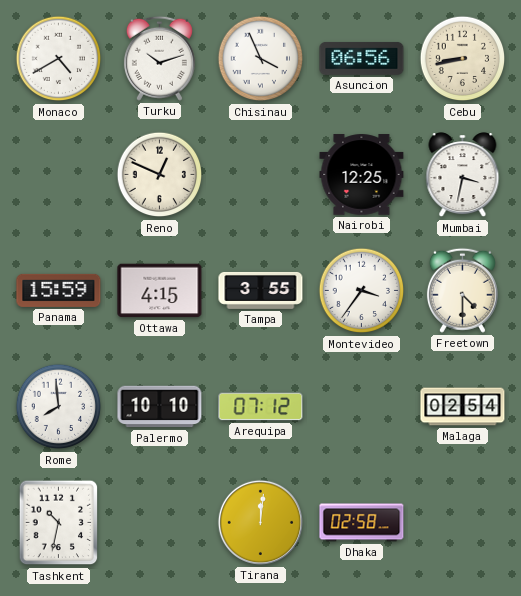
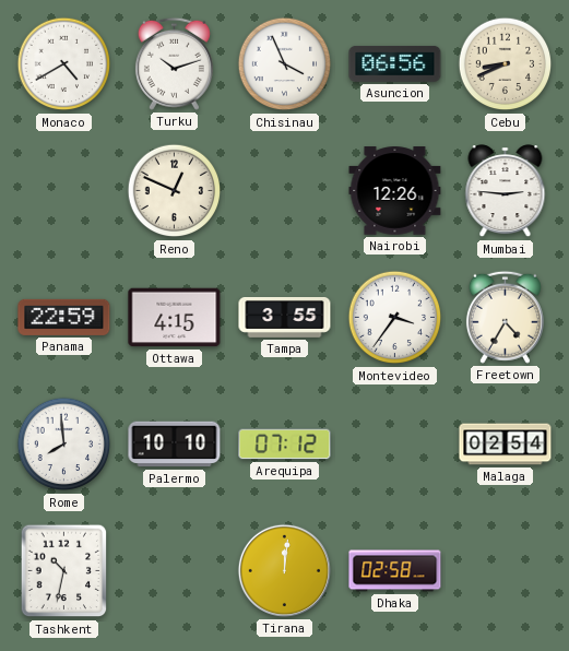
Cebu: 8:43 -> 8:41 (506, 64)
Nairobi: 12:25 -> 12:26 (395, 191)
Mumbai: 3:32 -> 2:46 (506, 191)
Panama: 15:59 -> 22:59 (64, 317)
Freetown: 4:30 -> 4:35 (505, 317)
